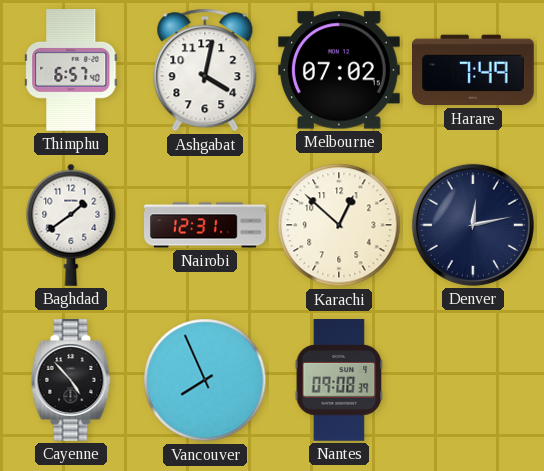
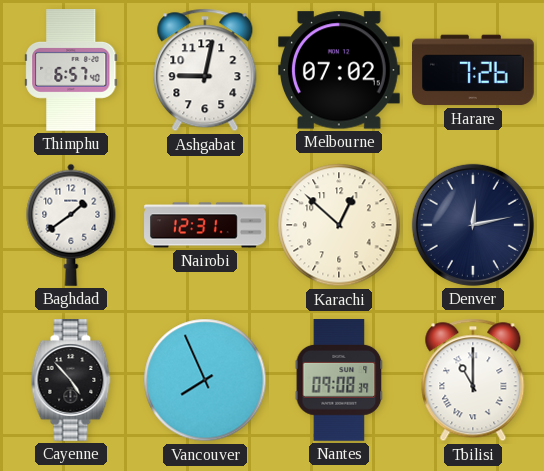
Ashgabat: 4:02 -> 9:02 (205, 70)
Harare: 7:49 -> 7:26 (474, 70)
Tbilisi: none -> 11:00 (473, 380)
